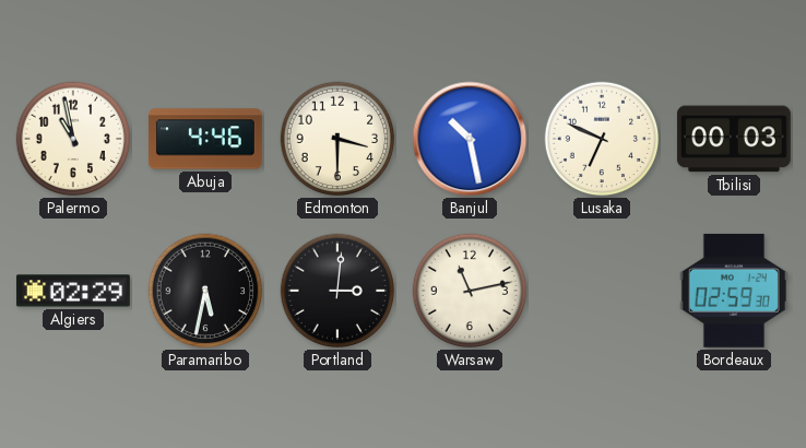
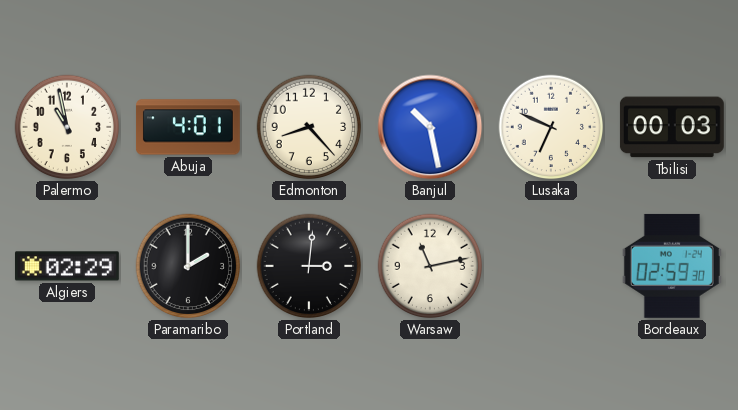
Abuja: 4:46 -> 4:01 (188, 127)
Edmonton: 3:30 -> 8:23 (309, 127)
Paramaribo: 5:32 -> 2:00 (188, 266)
